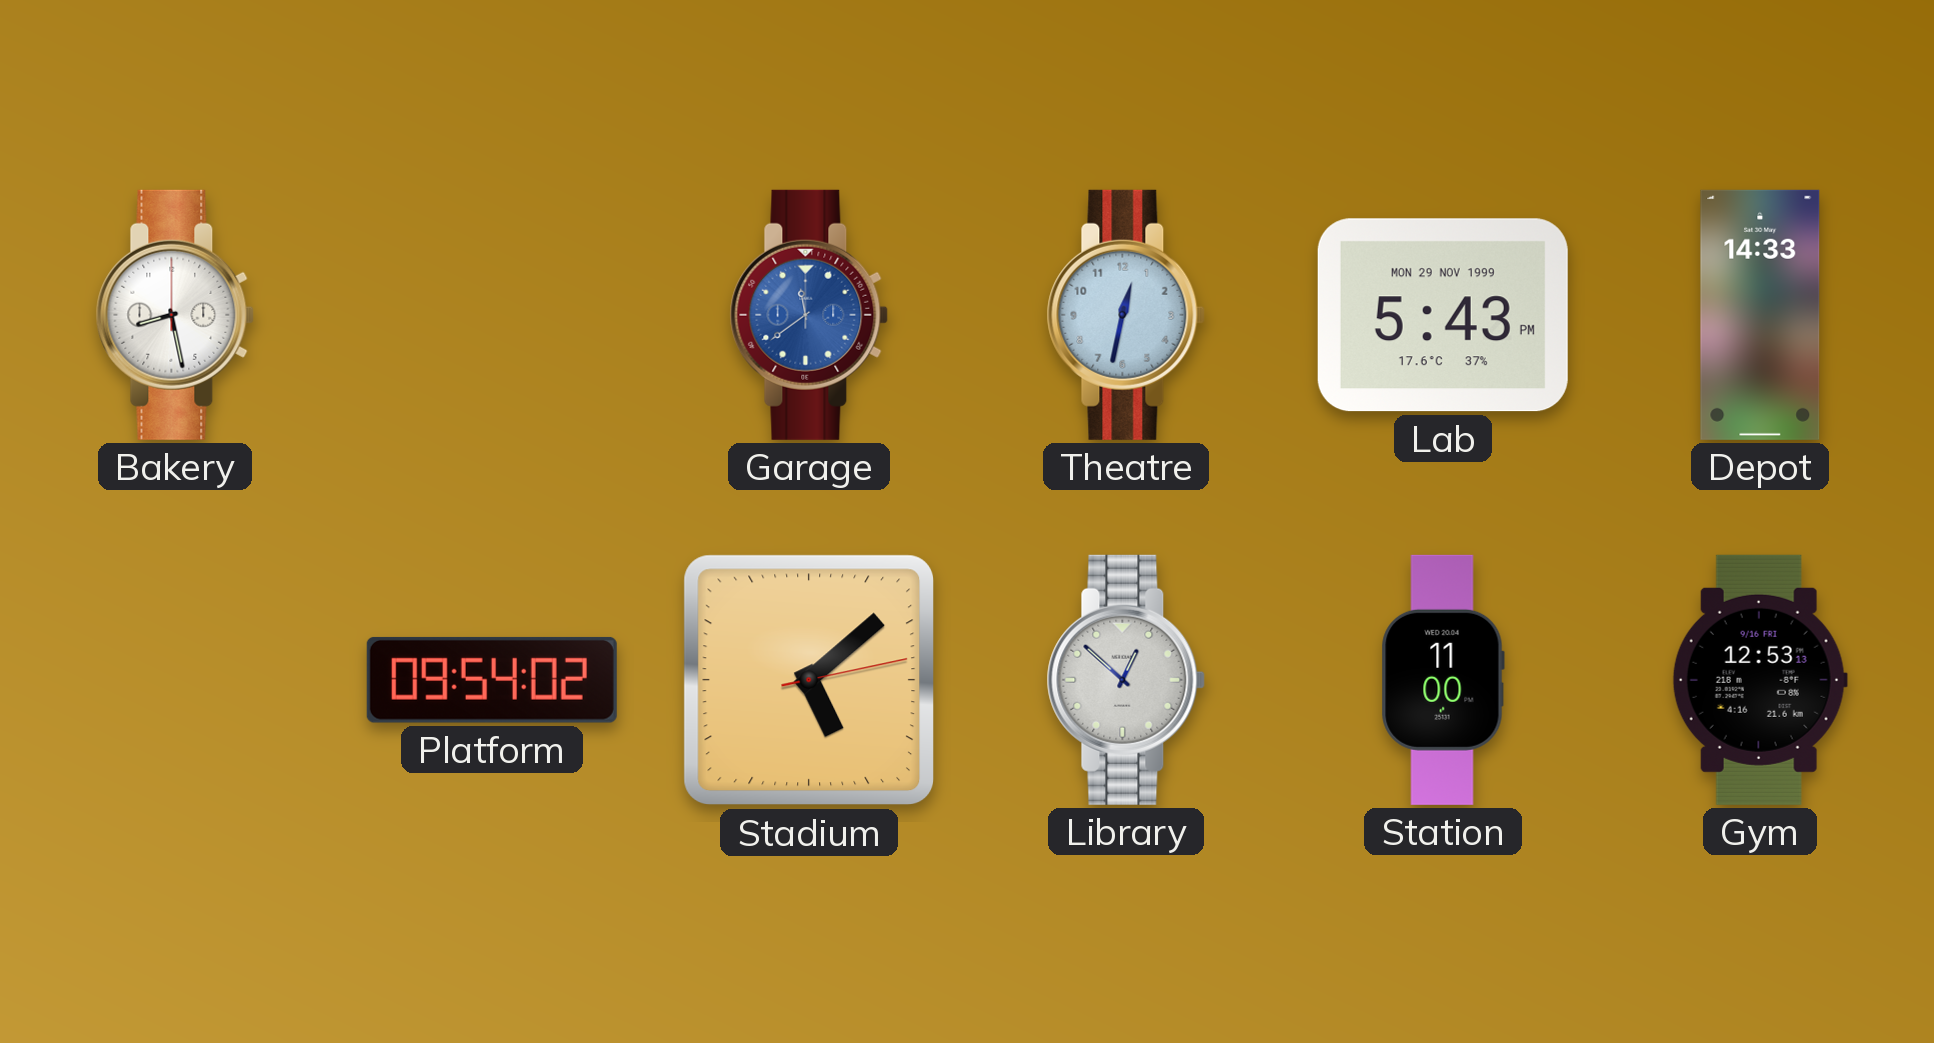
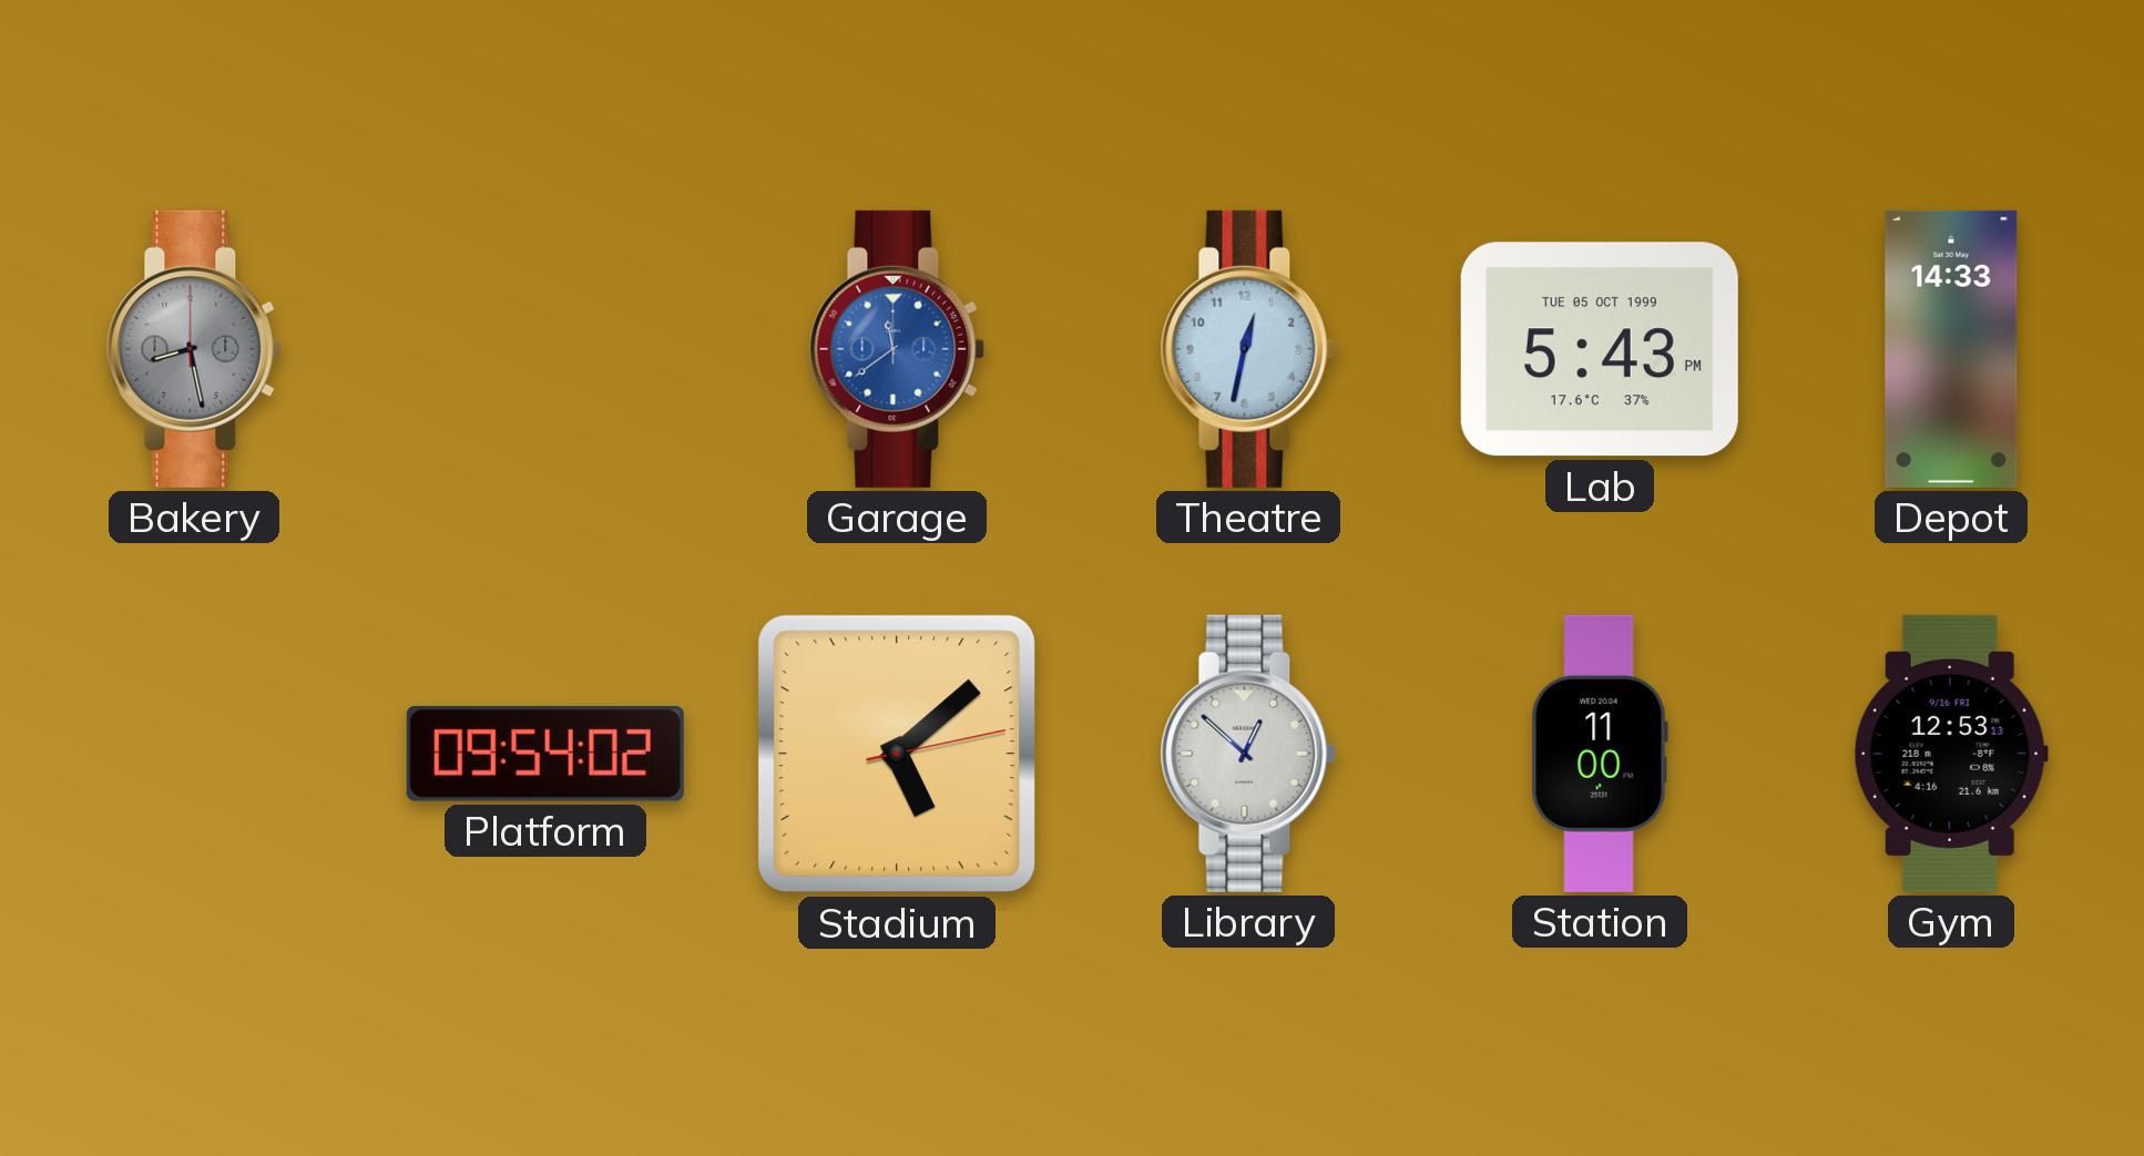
Bakery dial: white -> grey (194, 349)
Lab date: MON 29 NOV 1999 -> TUE 05 OCT 1999 (1600, 349)
